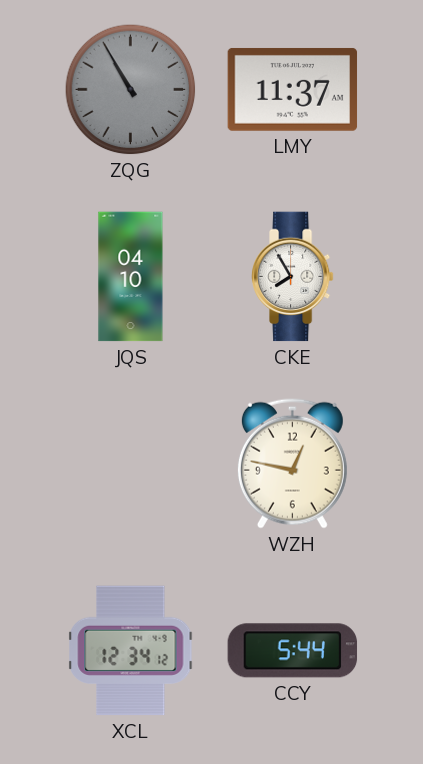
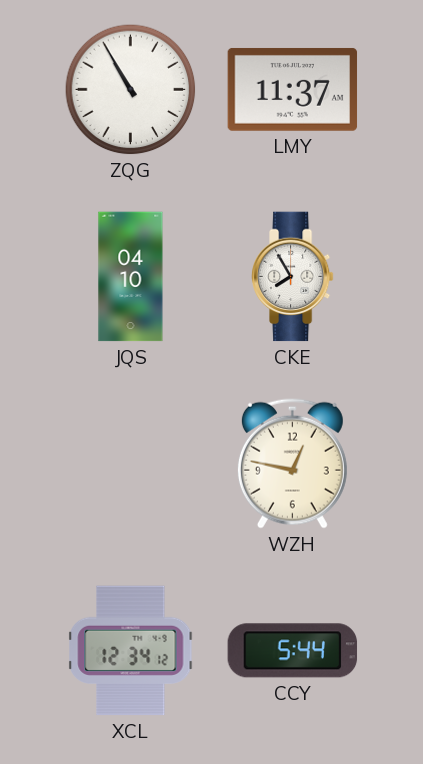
ZQG dial: grey -> white (131, 90)
